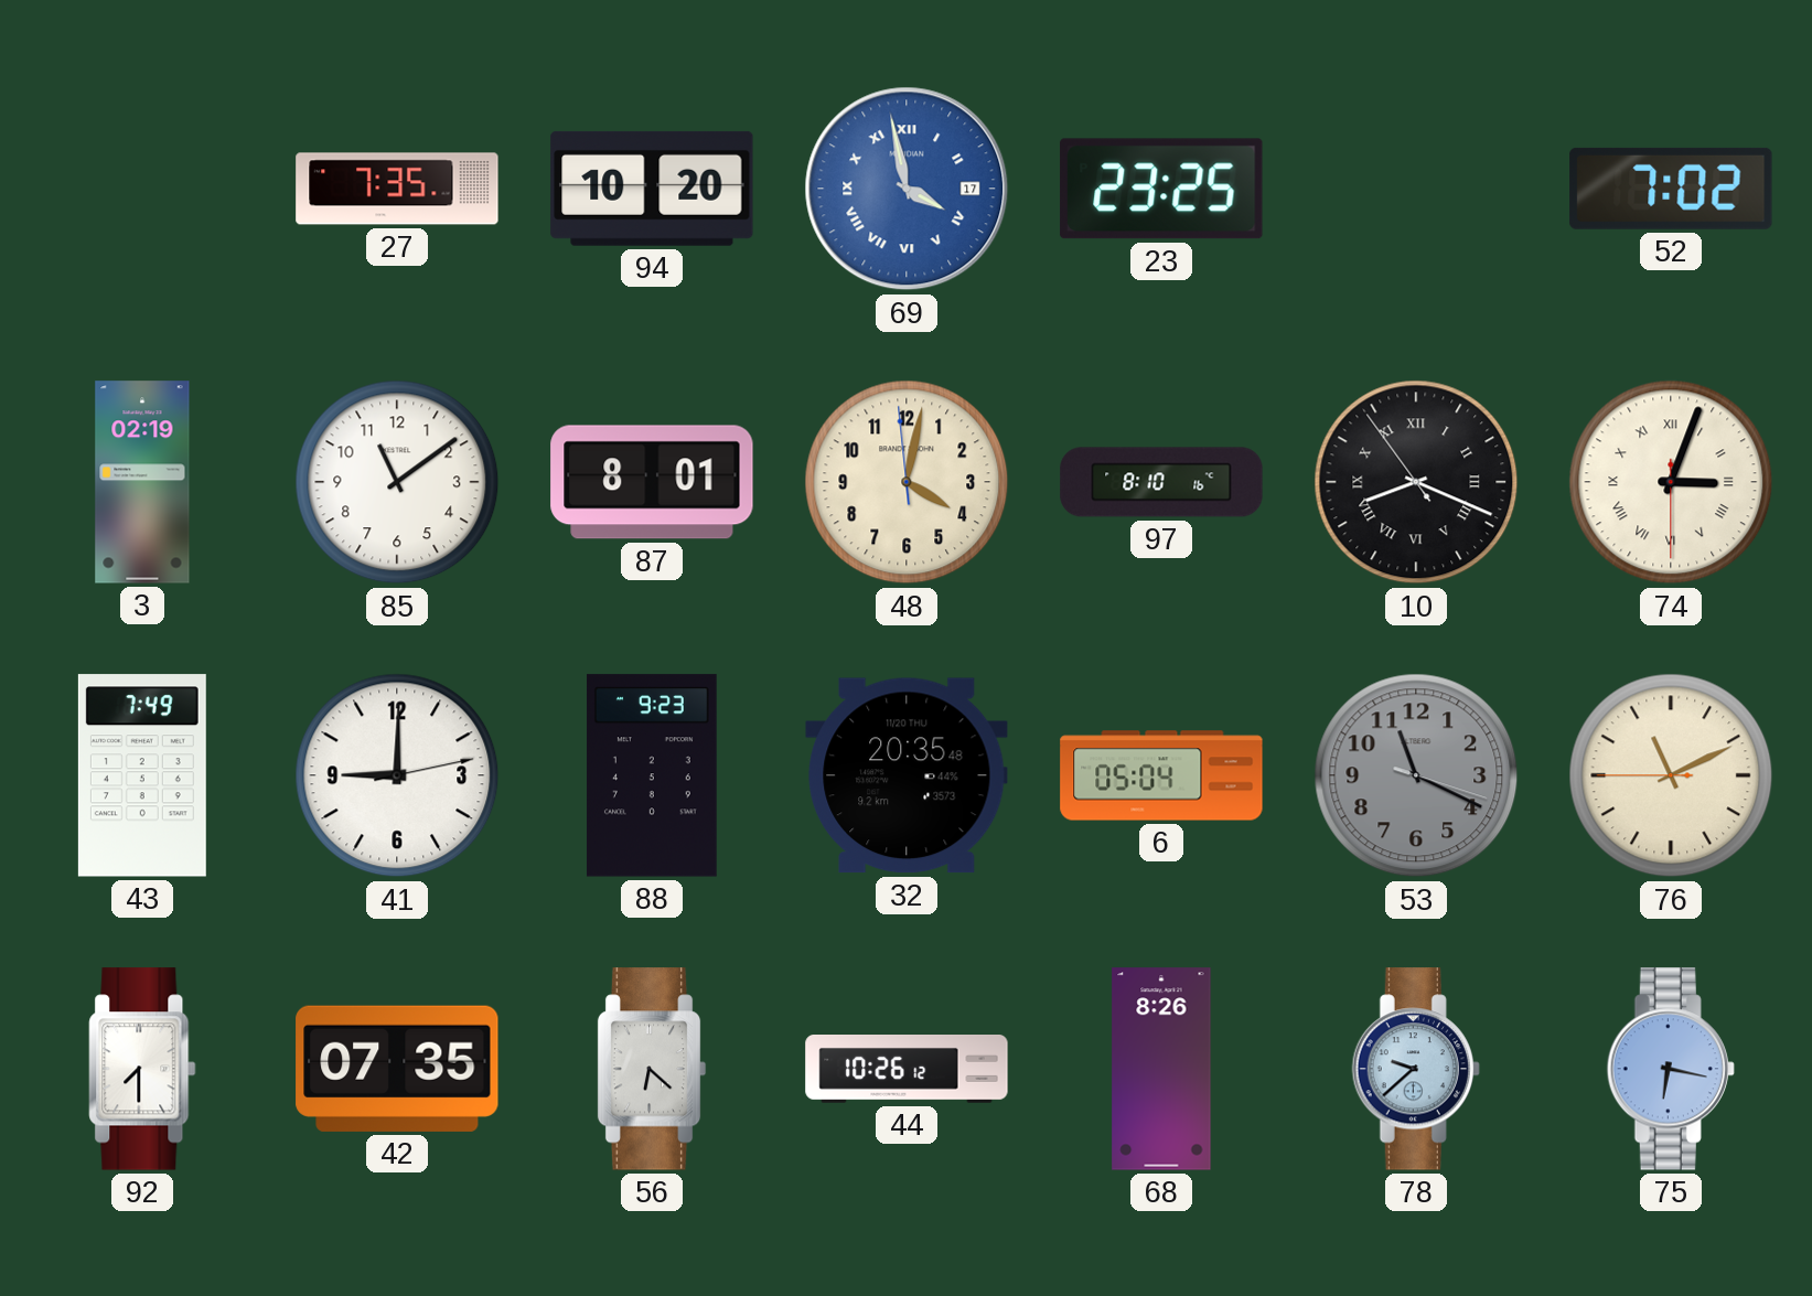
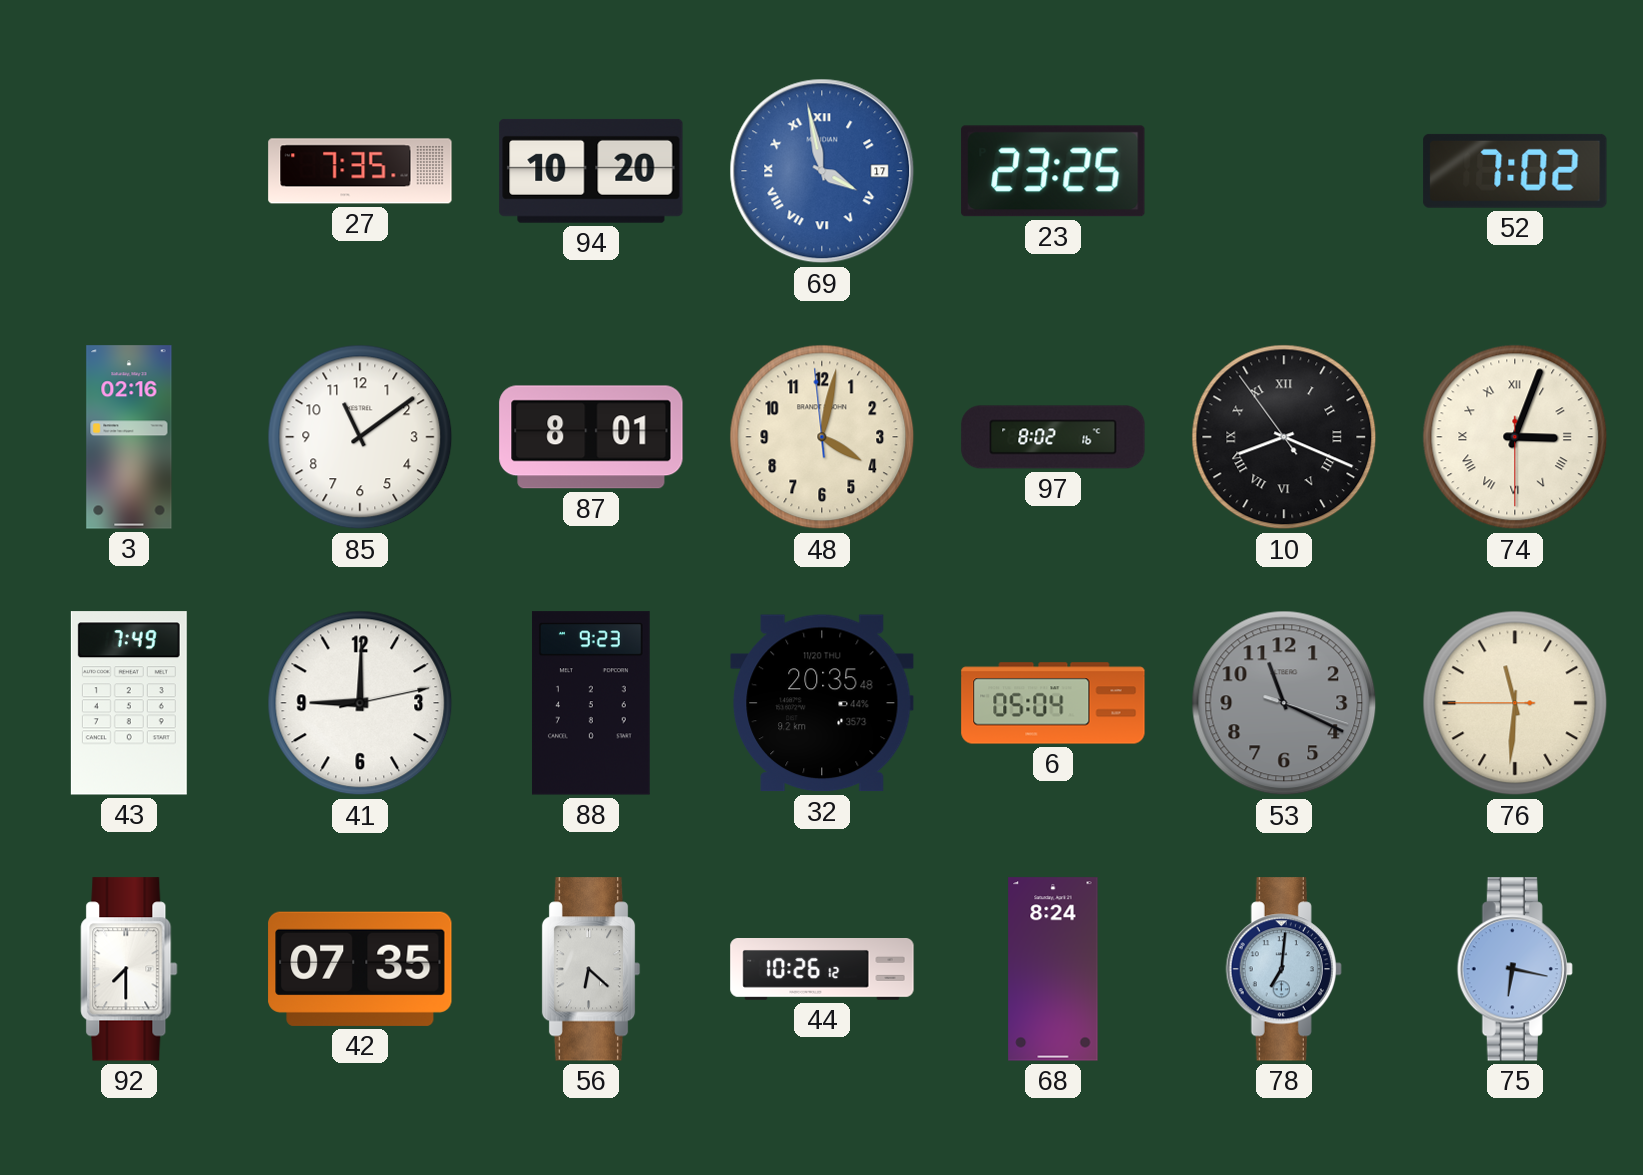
3: 02:19 -> 02:16 (129, 437)
97: 8:10 -> 8:02 (1053, 437)
76: 11:10 -> 11:30 (1515, 703)
68: 8:26 -> 8:24 (1053, 969)
78: 9:38 -> 7:01 (1284, 969)
